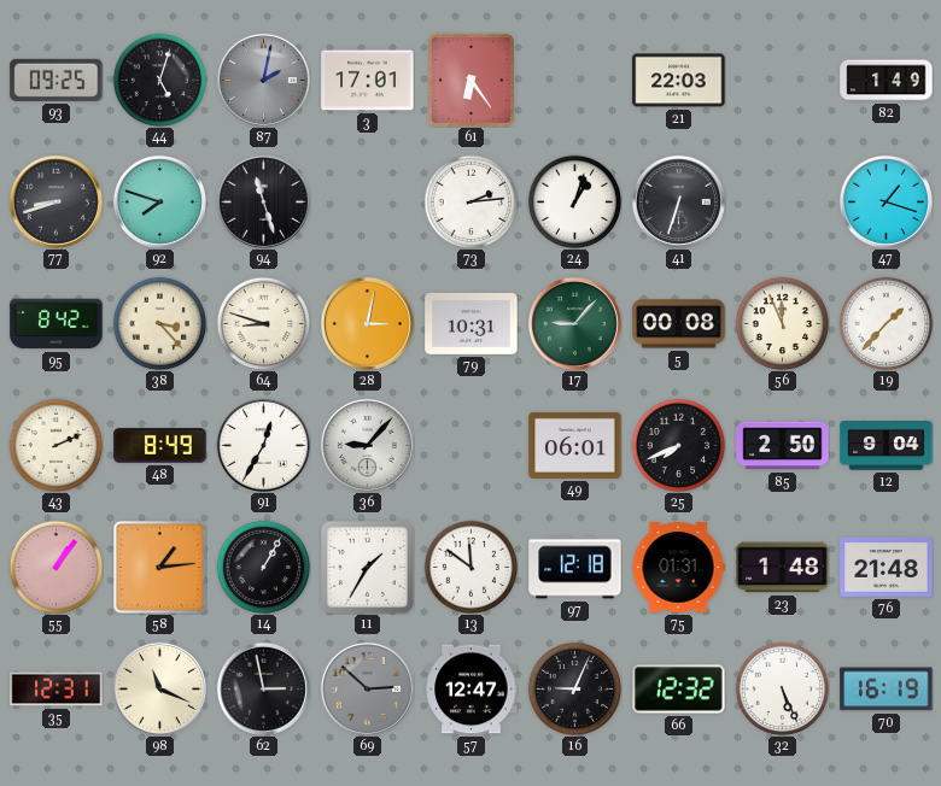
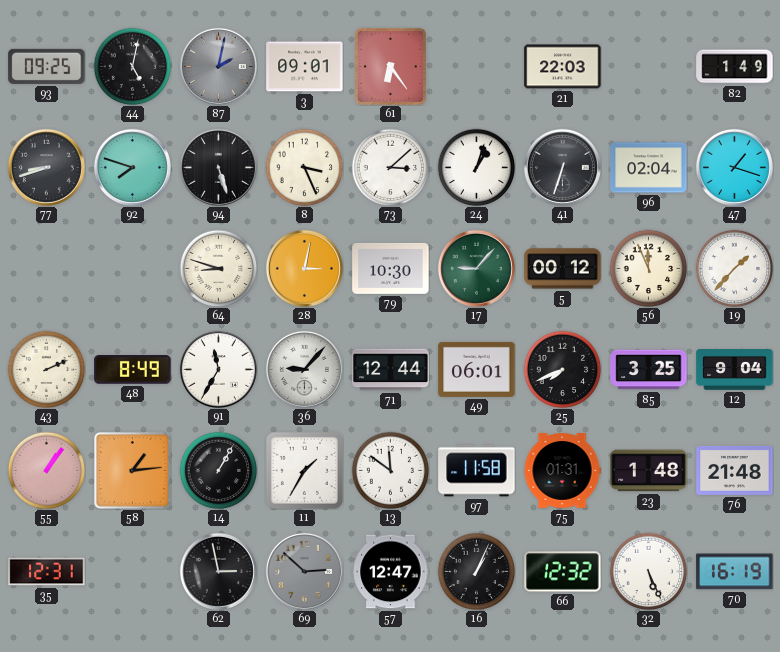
44: 5:03 -> 5:02 (132, 66)
3: 17:01 -> 09:01 (305, 67)
94: 11:27 -> 5:27 (218, 167)
8: none -> 3:26 (304, 167)
73: 2:14 -> 3:08 (390, 167)
96: none -> 02:04 (649, 168)
95: 8:42 -> none (57, 324)
38: 3:23 -> none (159, 323)
79: 10:31 -> 10:30 (391, 268)
5: 00:08 -> 00:12 (563, 269)
91: 12:35 -> 11:35 (218, 369)
71: none -> 12:44 (391, 370)
85: 2:50 -> 3:25 (649, 370)
97: 12:18 -> 11:58 (477, 471)
98: 11:19 -> none (159, 688)
16: 9:04 -> 1:04 (476, 571)
